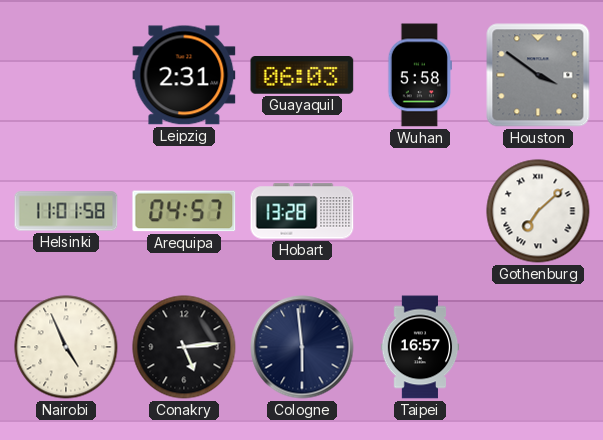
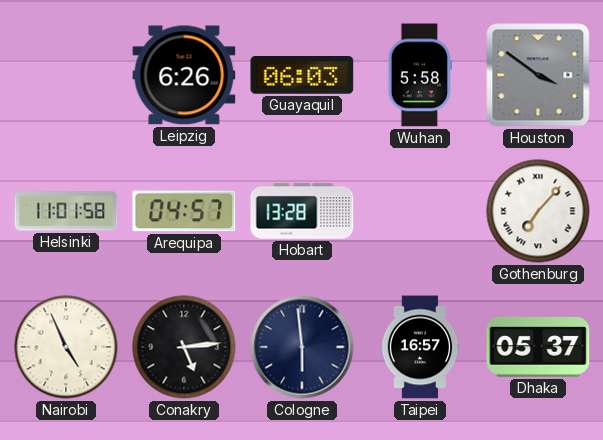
Leipzig: 2:31 -> 6:26 (184, 75)
Gothenburg: 7:08 -> 7:07 (538, 211)
Dhaka: none -> 05:37 (538, 347)
